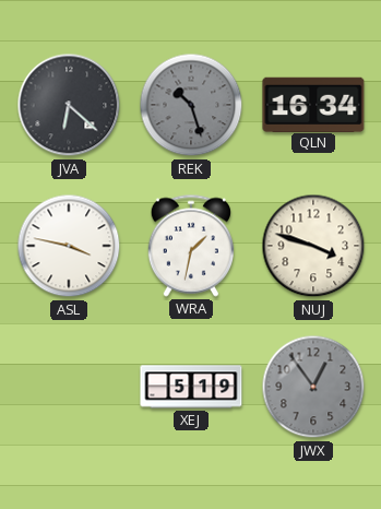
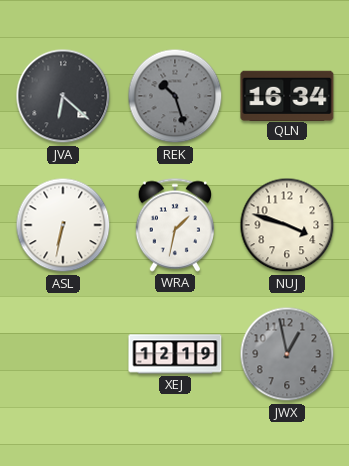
ASL: 3:47 -> 6:32 (63, 225)
XEJ: 5:19 -> 12:19 (175, 354)
JWX: 12:54 -> 12:58 (287, 354)
